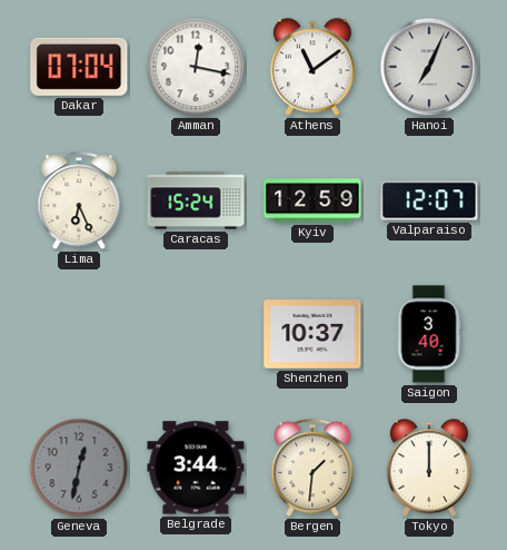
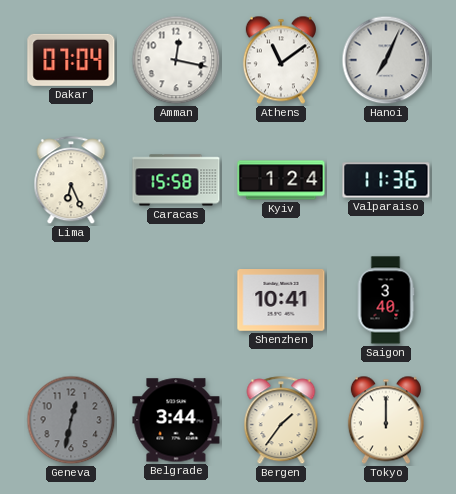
Caracas: 15:24 -> 15:58 (176, 180)
Kyiv: 12:59 -> 1:24 (281, 180)
Valparaiso: 12:07 -> 11:36 (386, 180)
Shenzhen: 10:37 -> 10:41 (281, 301)
Bergen: 1:31 -> 1:36 (281, 421)
